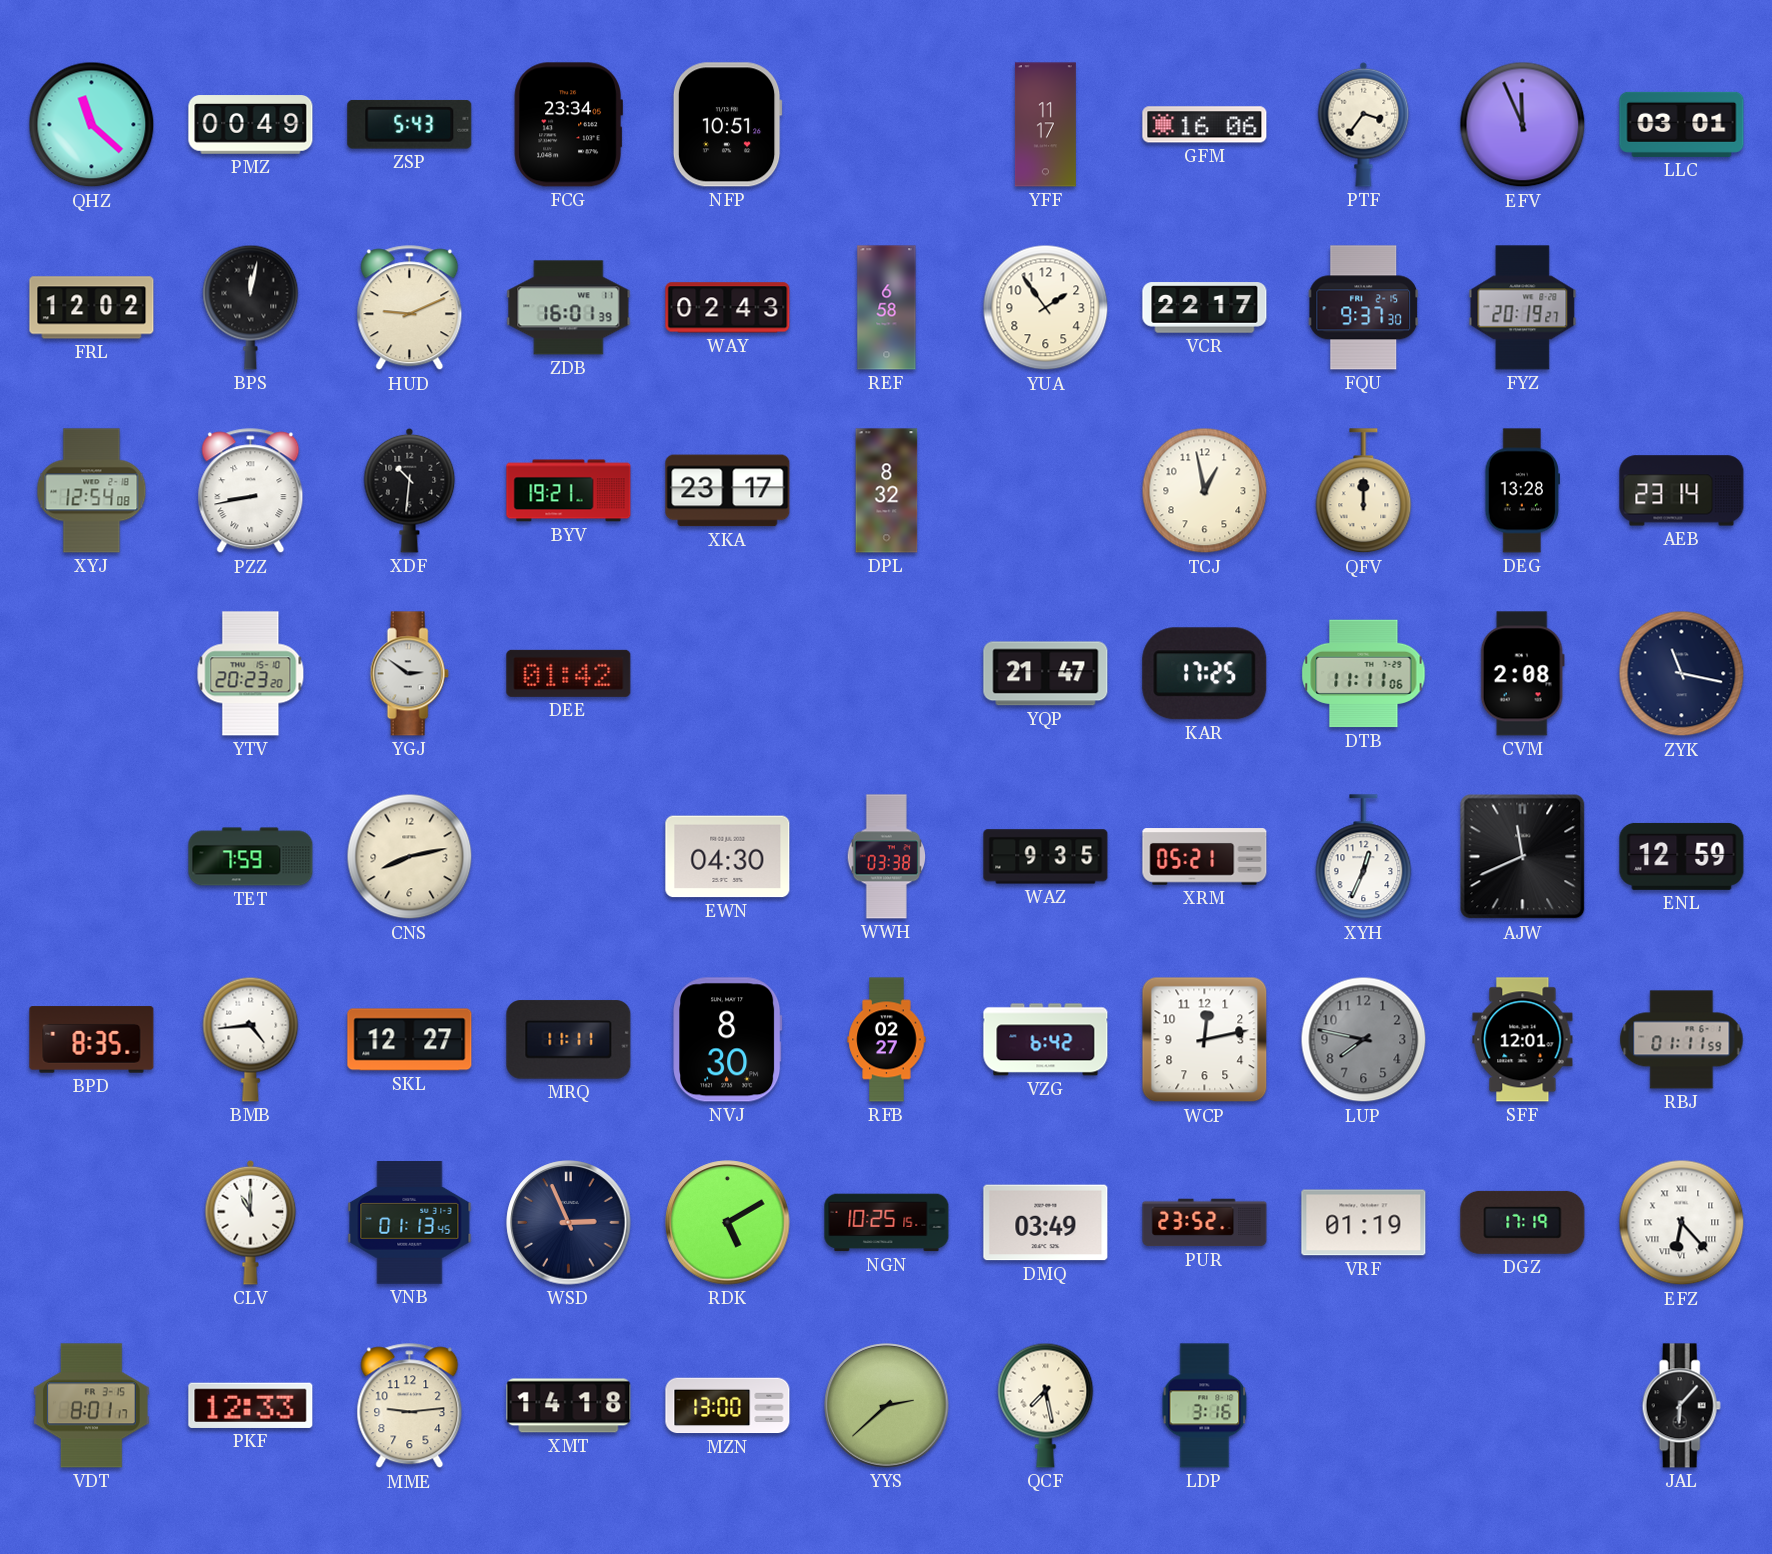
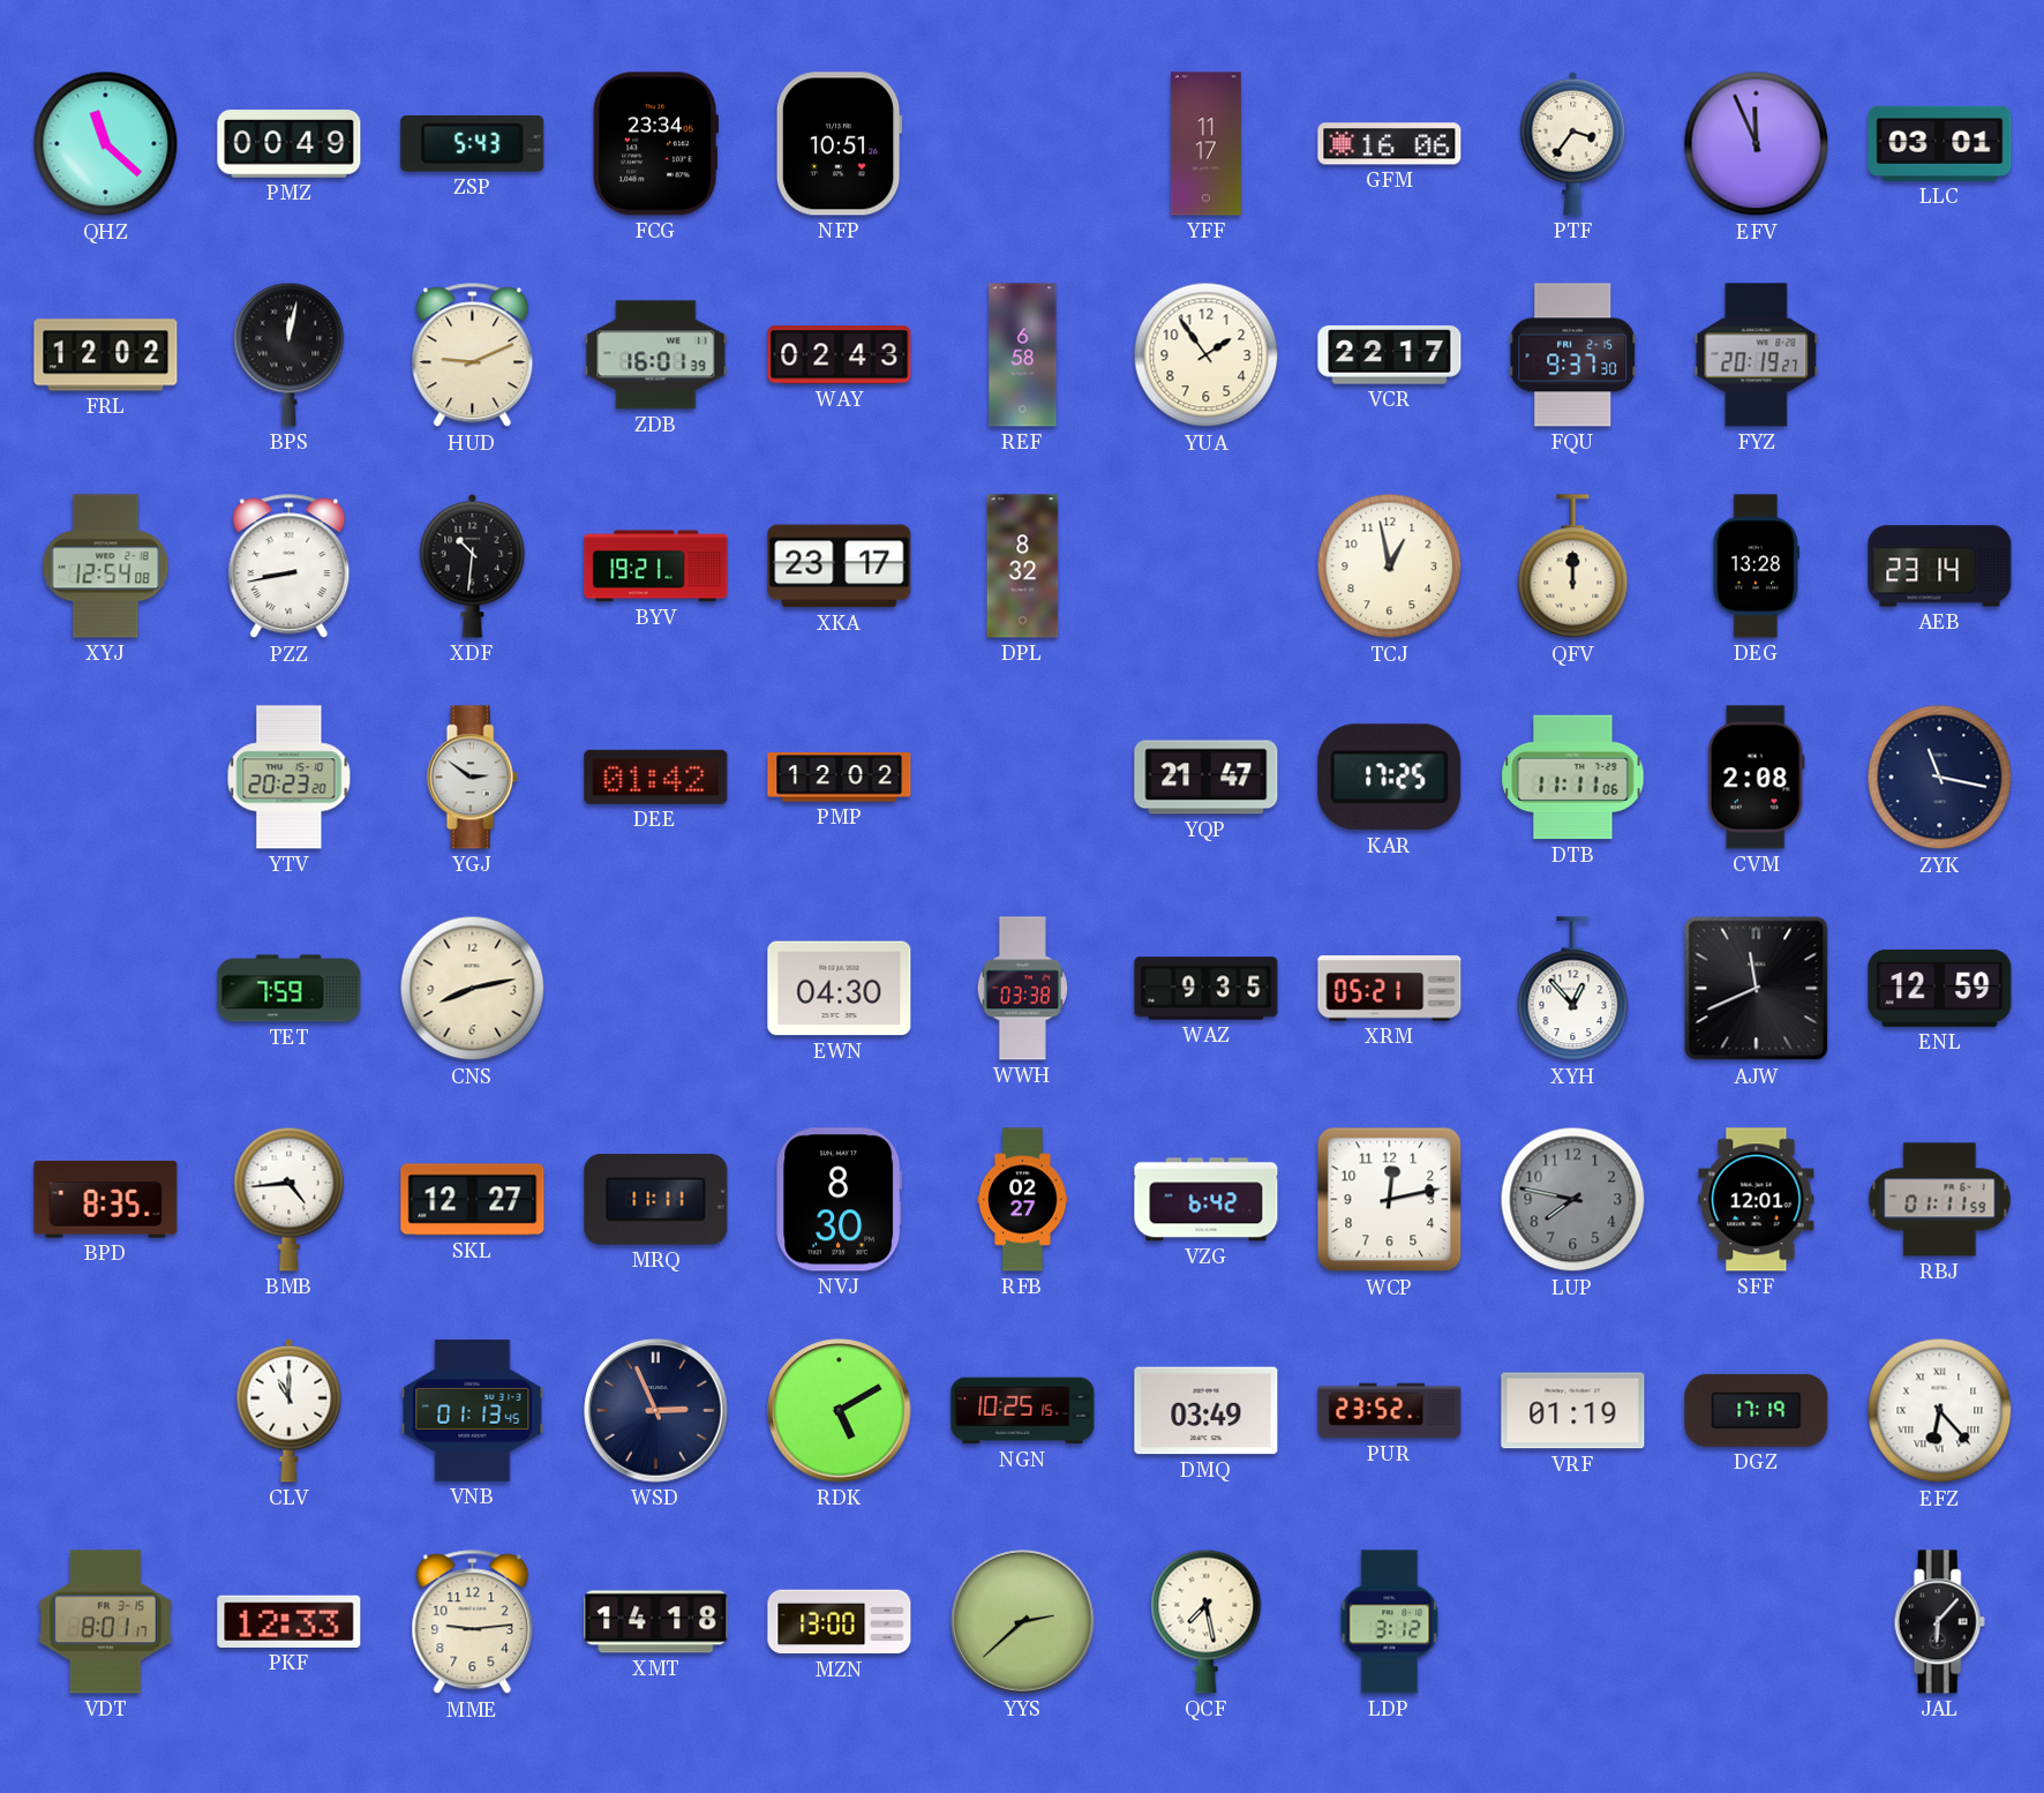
PMP: none -> 12:02 (840, 778)
XYH: 12:34 -> 12:53 (1573, 989)
LDP: 3:16 -> 3:12 (1390, 1622)
